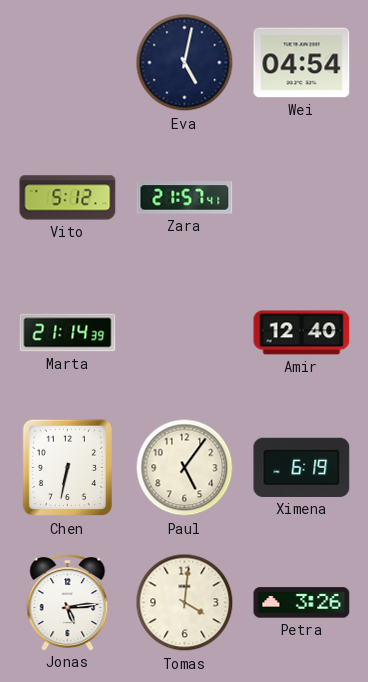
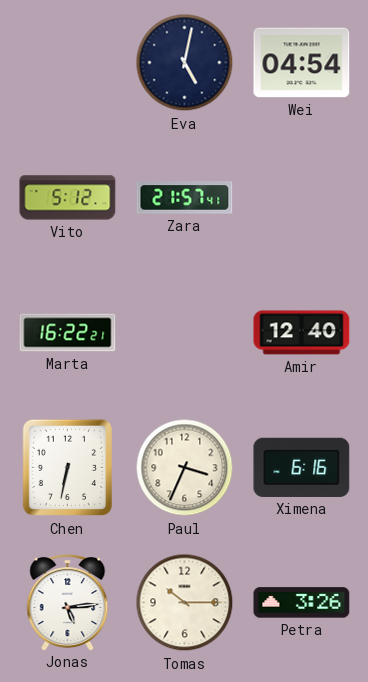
Marta: 21:14 -> 16:22 (68, 333)
Paul: 5:06 -> 3:34 (185, 468)
Ximena: 6:19 -> 6:16 (302, 467)
Tomas: 4:01 -> 10:15 (185, 603)
